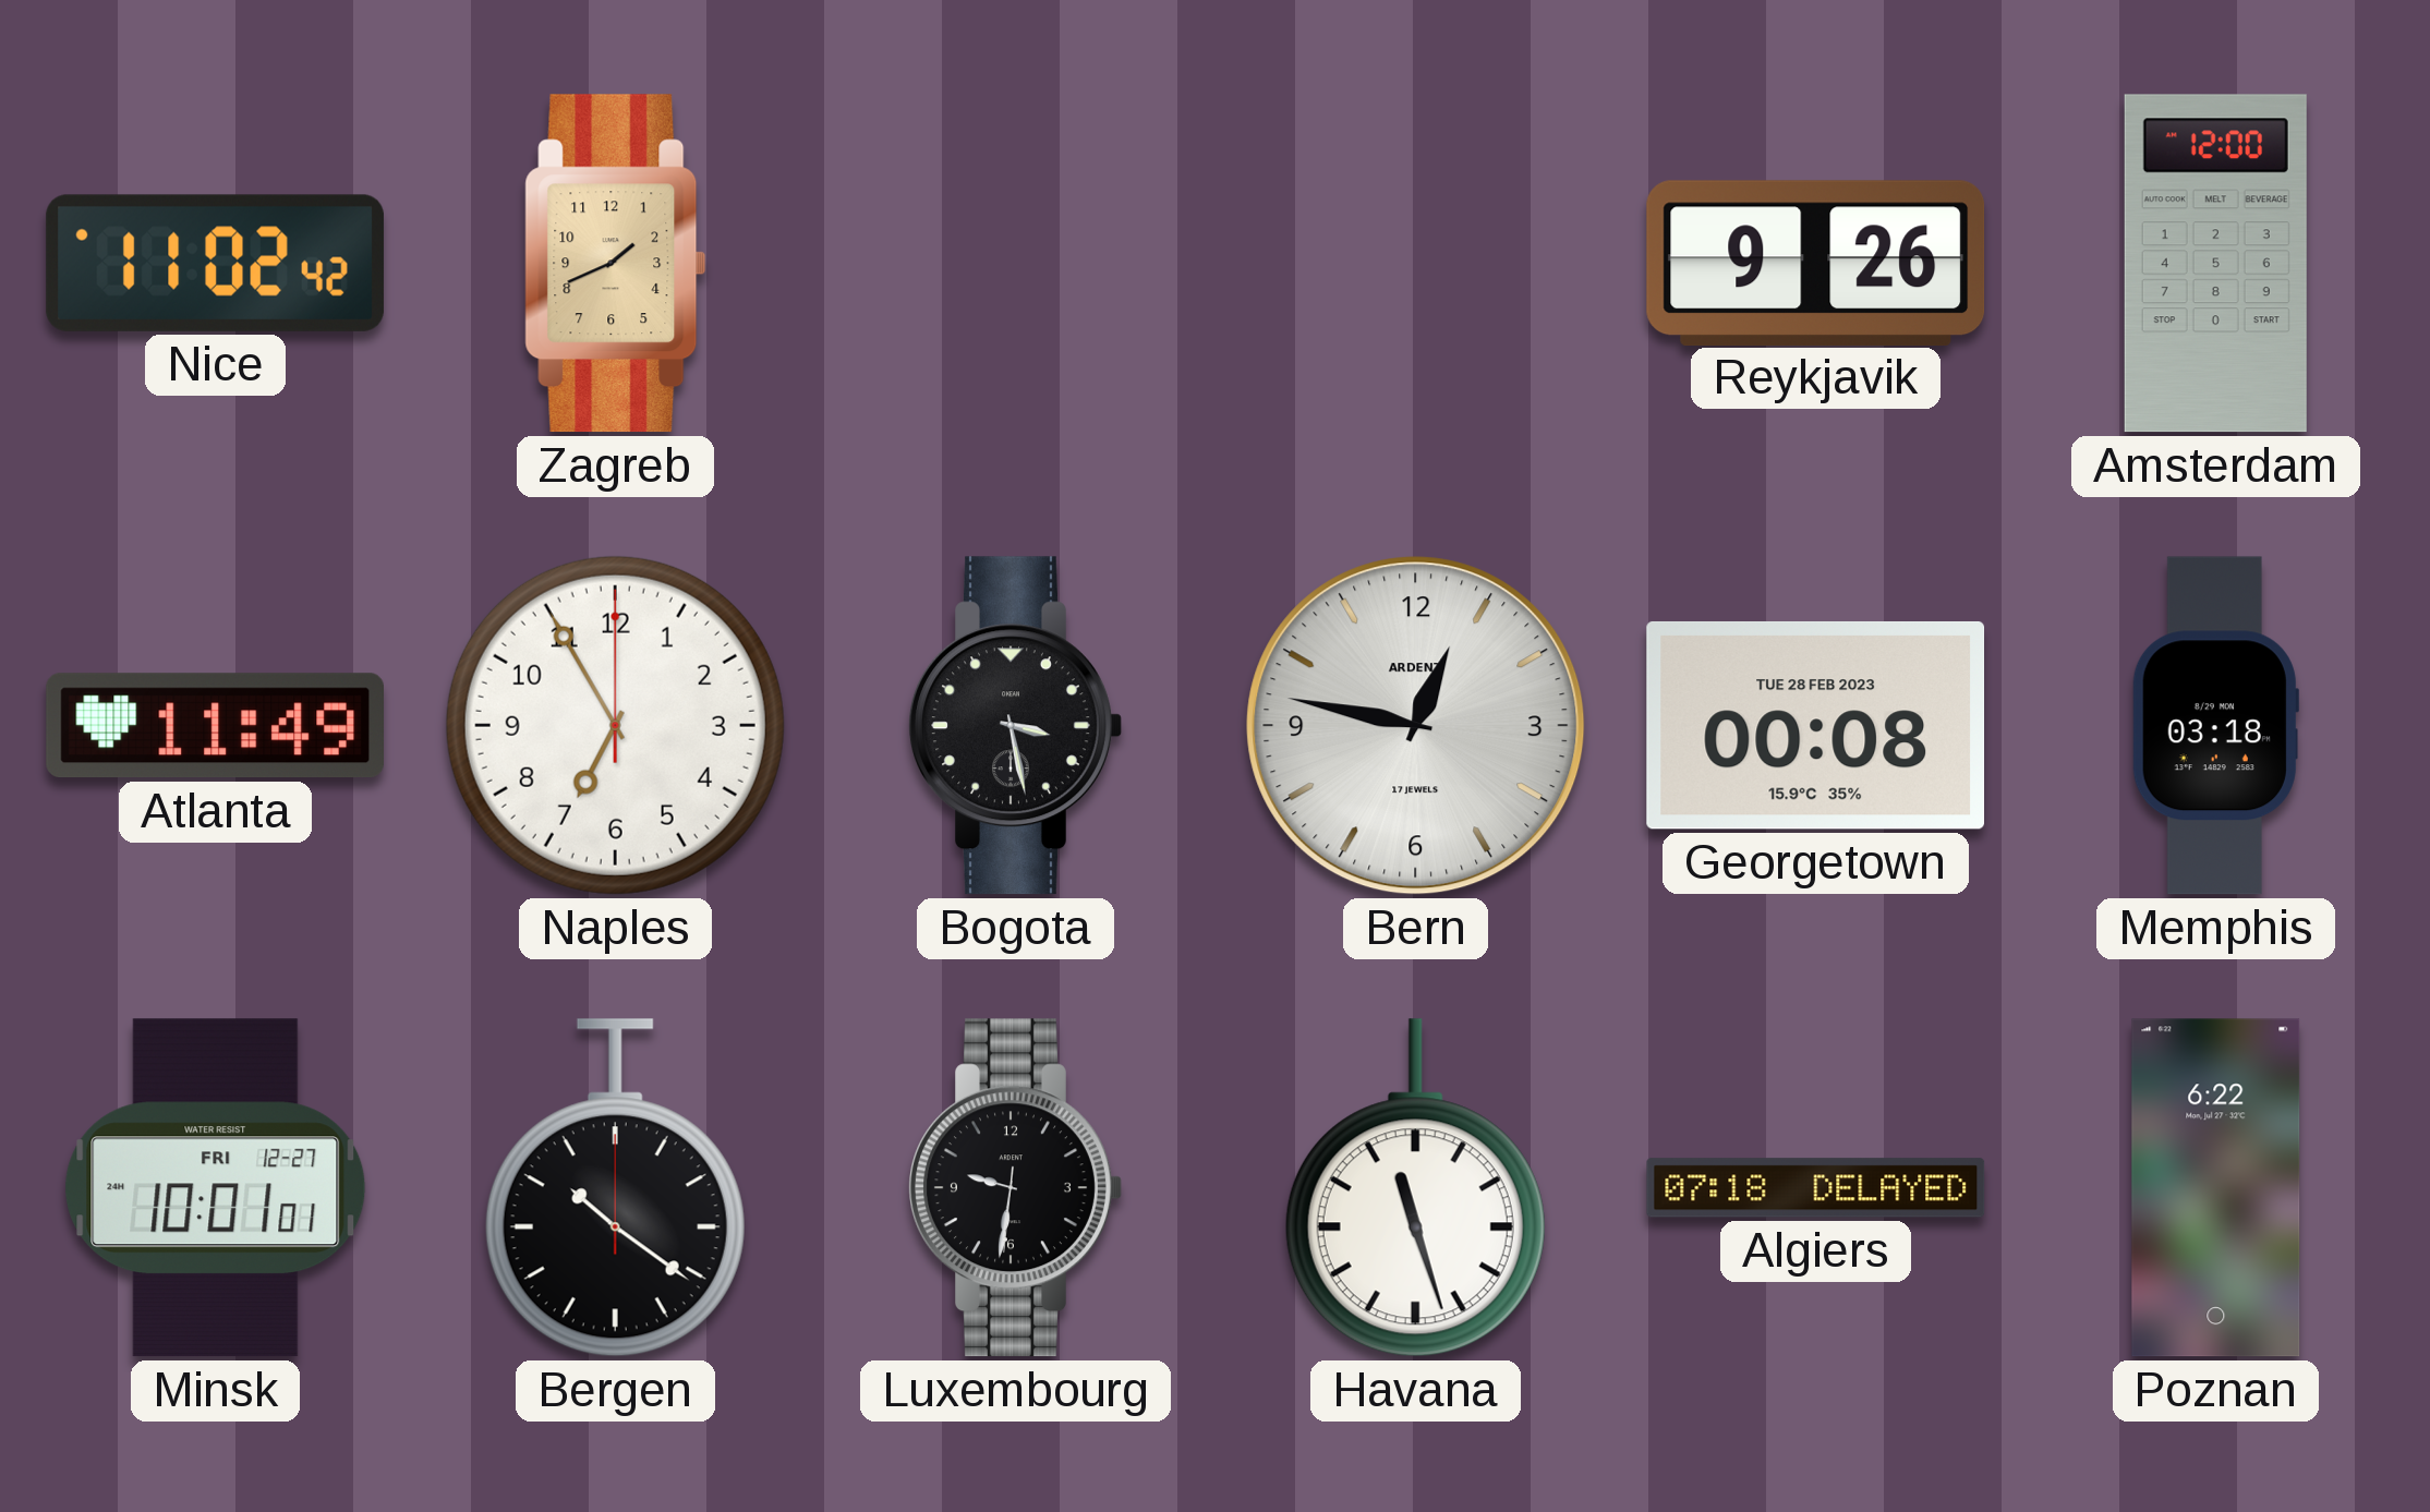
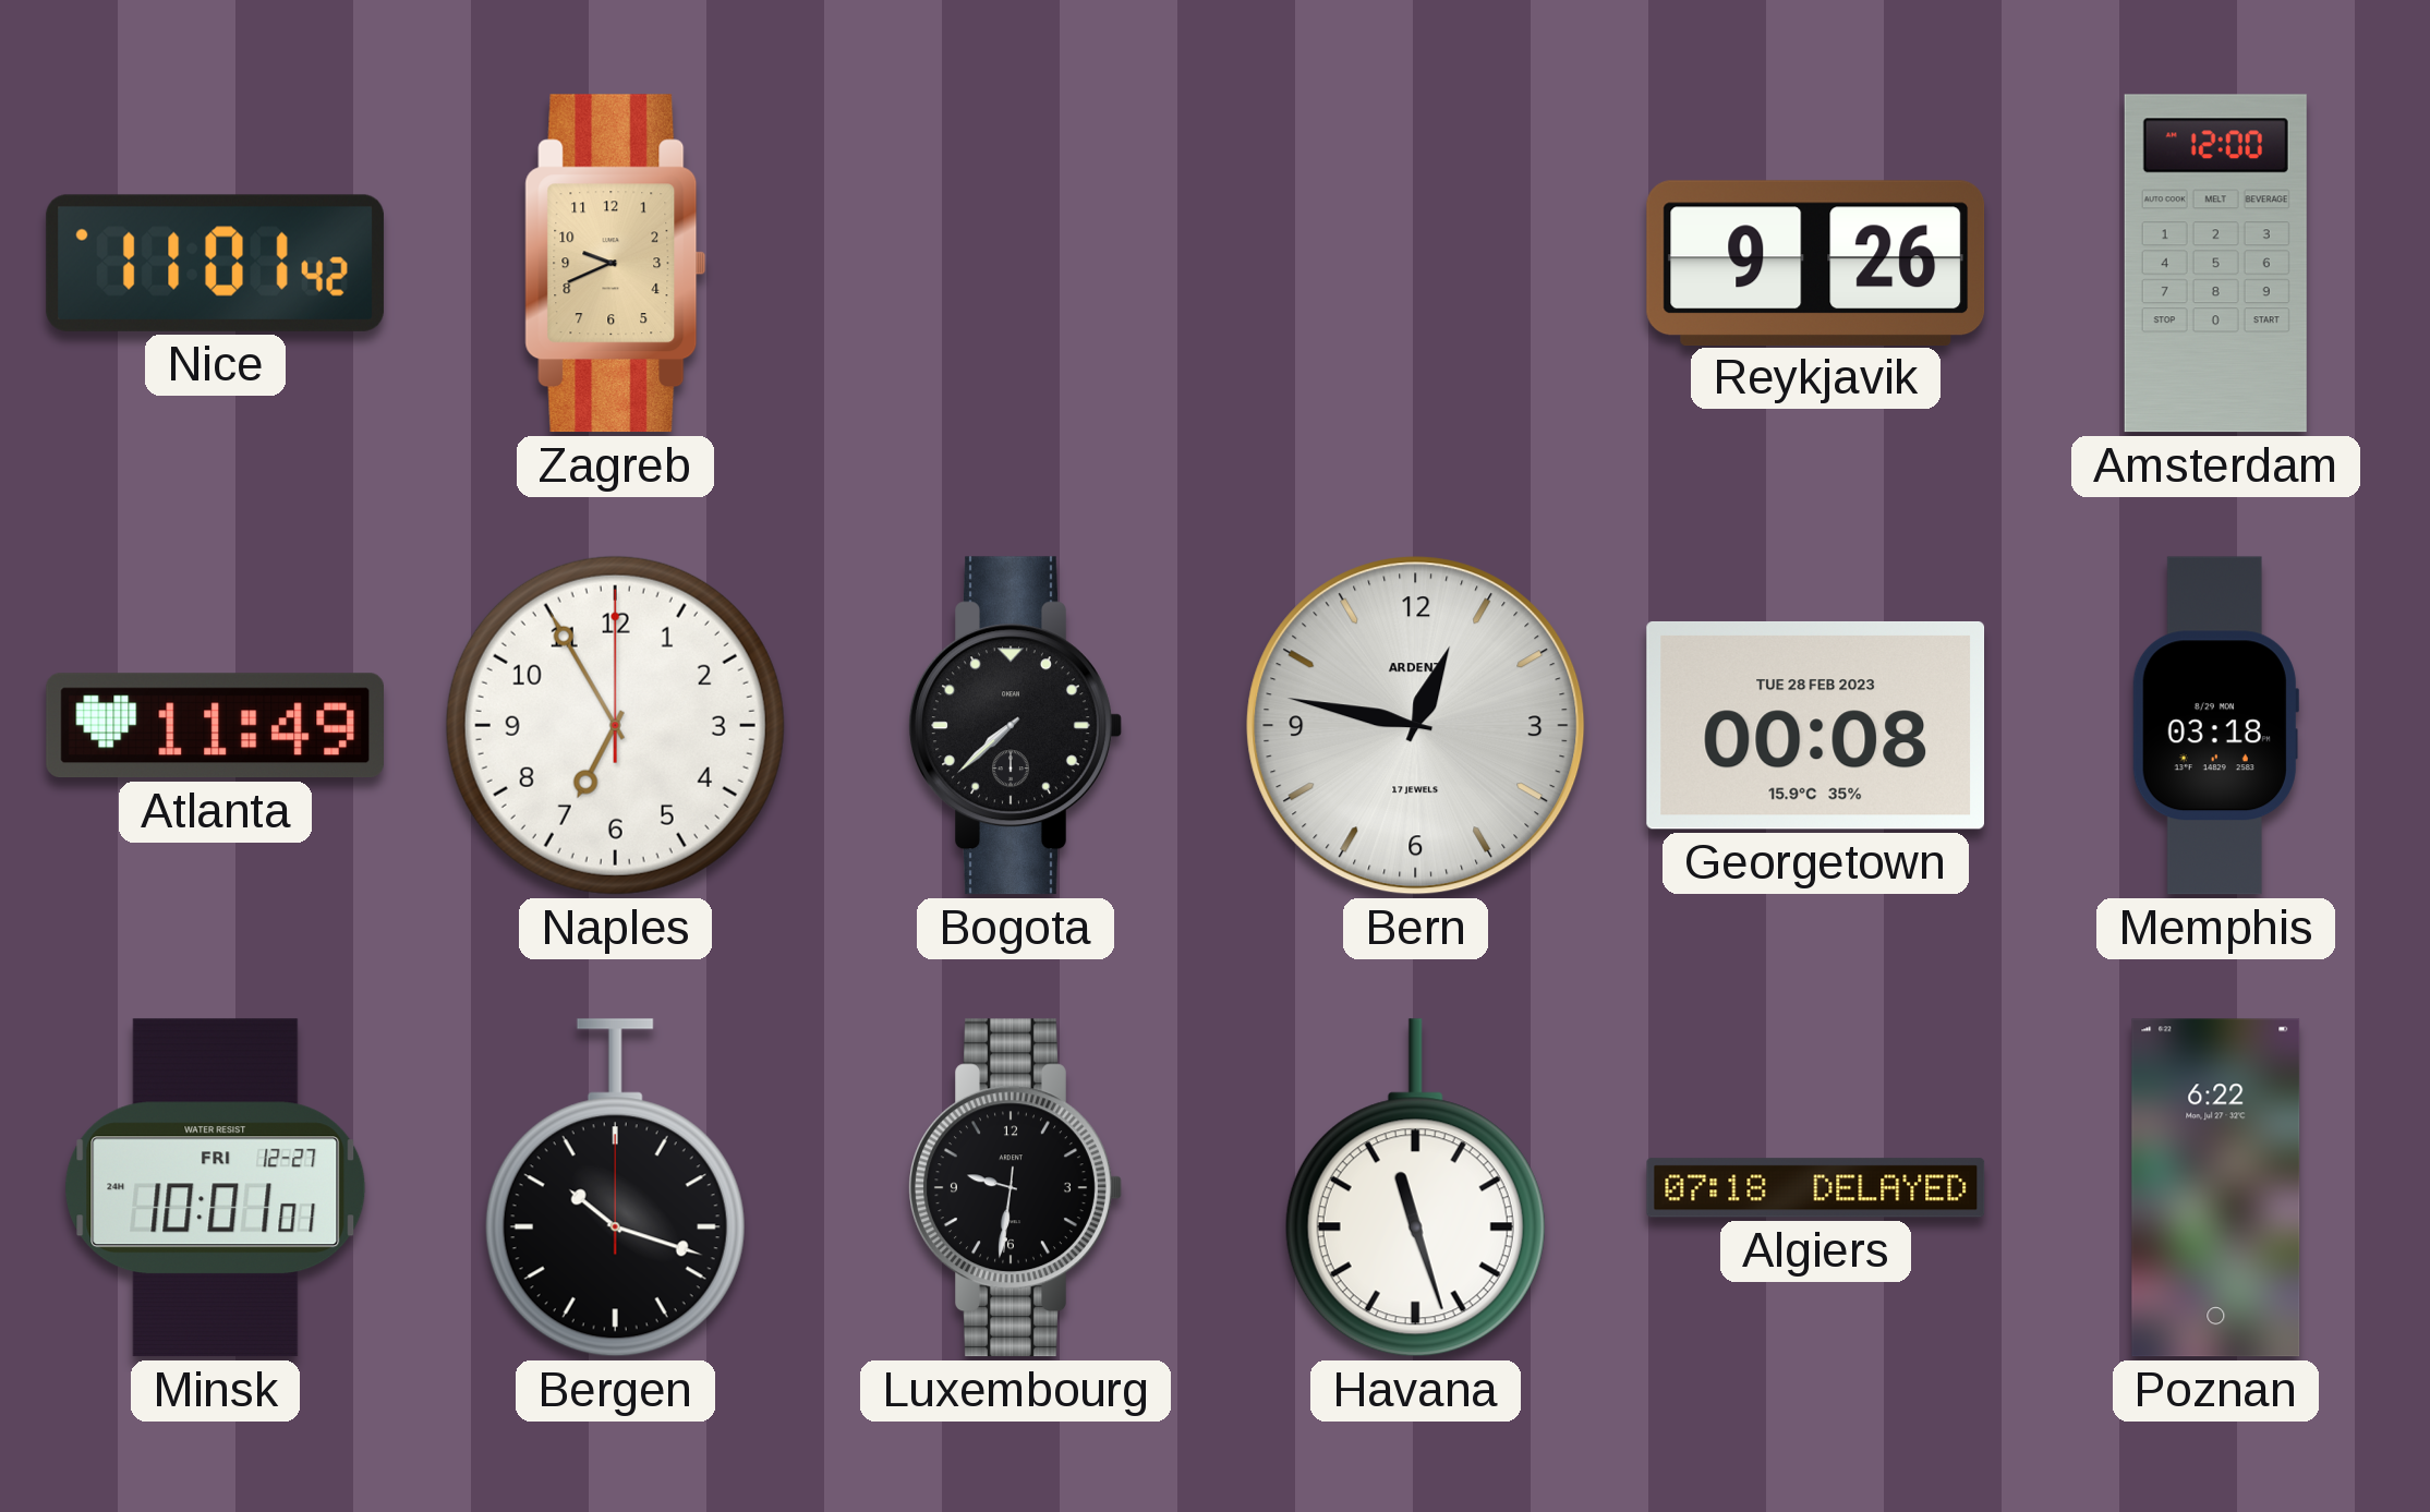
Nice: 11:02 -> 11:01 (215, 263)
Zagreb: 1:41 -> 9:41 (616, 264)
Bogota: 3:28 -> 7:38 (1015, 726)
Bergen: 10:21 -> 10:18 (615, 1188)
